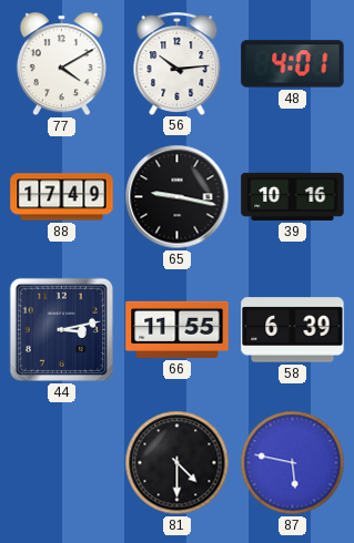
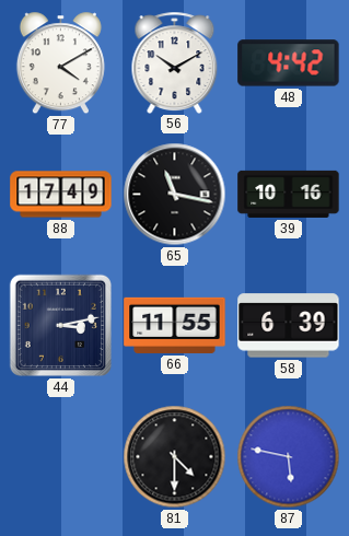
56: 10:14 -> 10:10 (175, 62)
48: 4:01 -> 4:42 (289, 63)
65: 9:17 -> 11:17 (175, 195)
